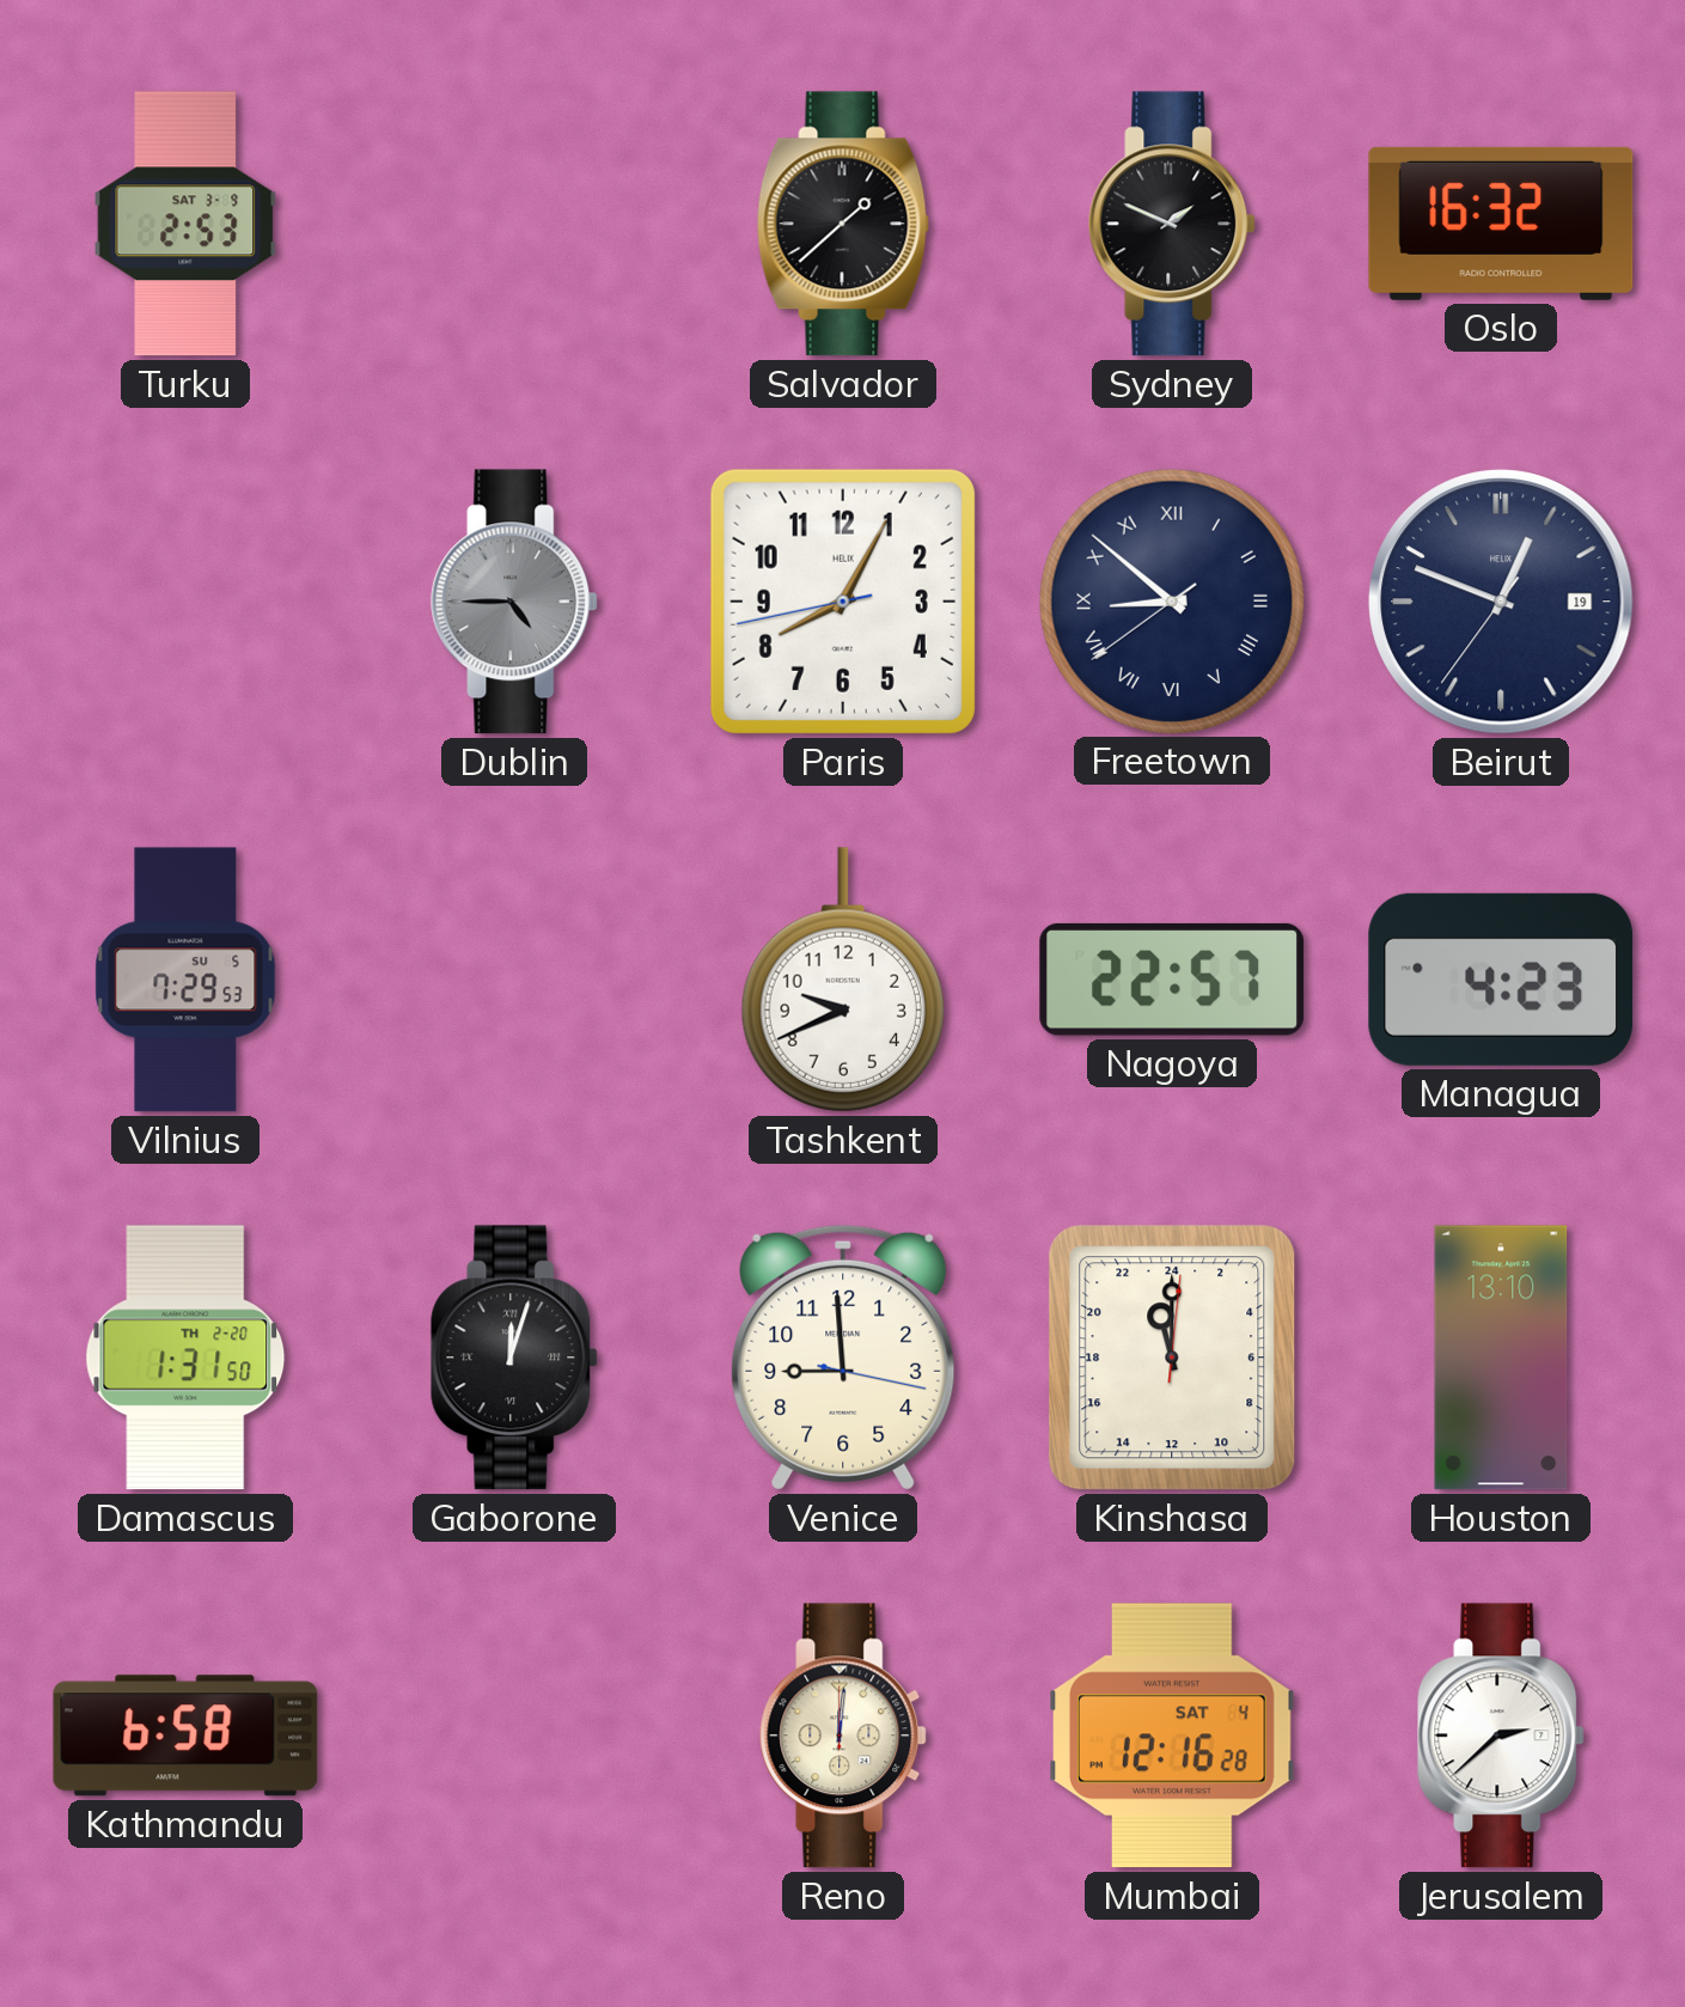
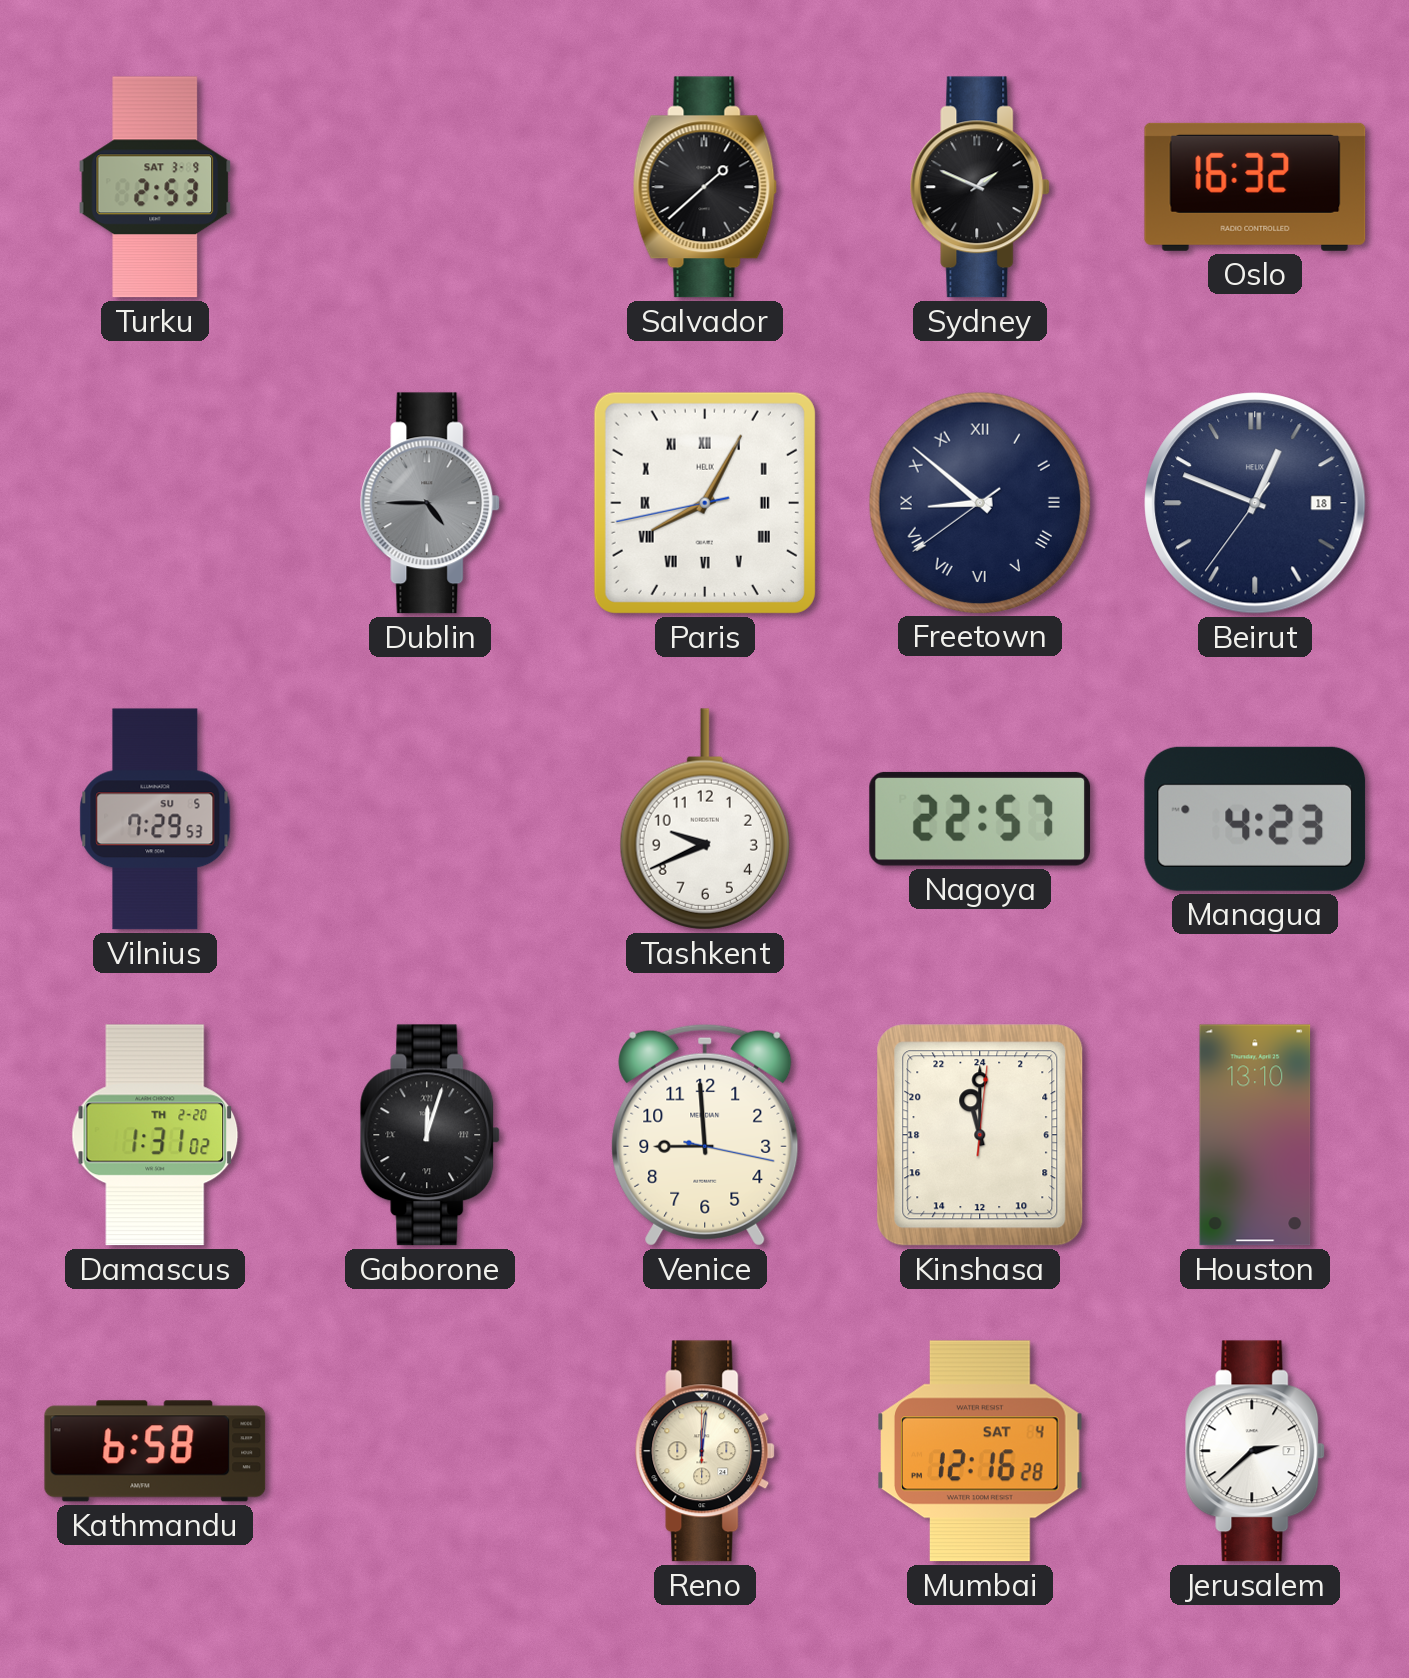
Paris numerals: Arabic -> Roman (705, 503)
Beirut date: 19 -> 18 (1255, 503)
Damascus: 1:31:50 -> 1:31:02 (155, 1135)
